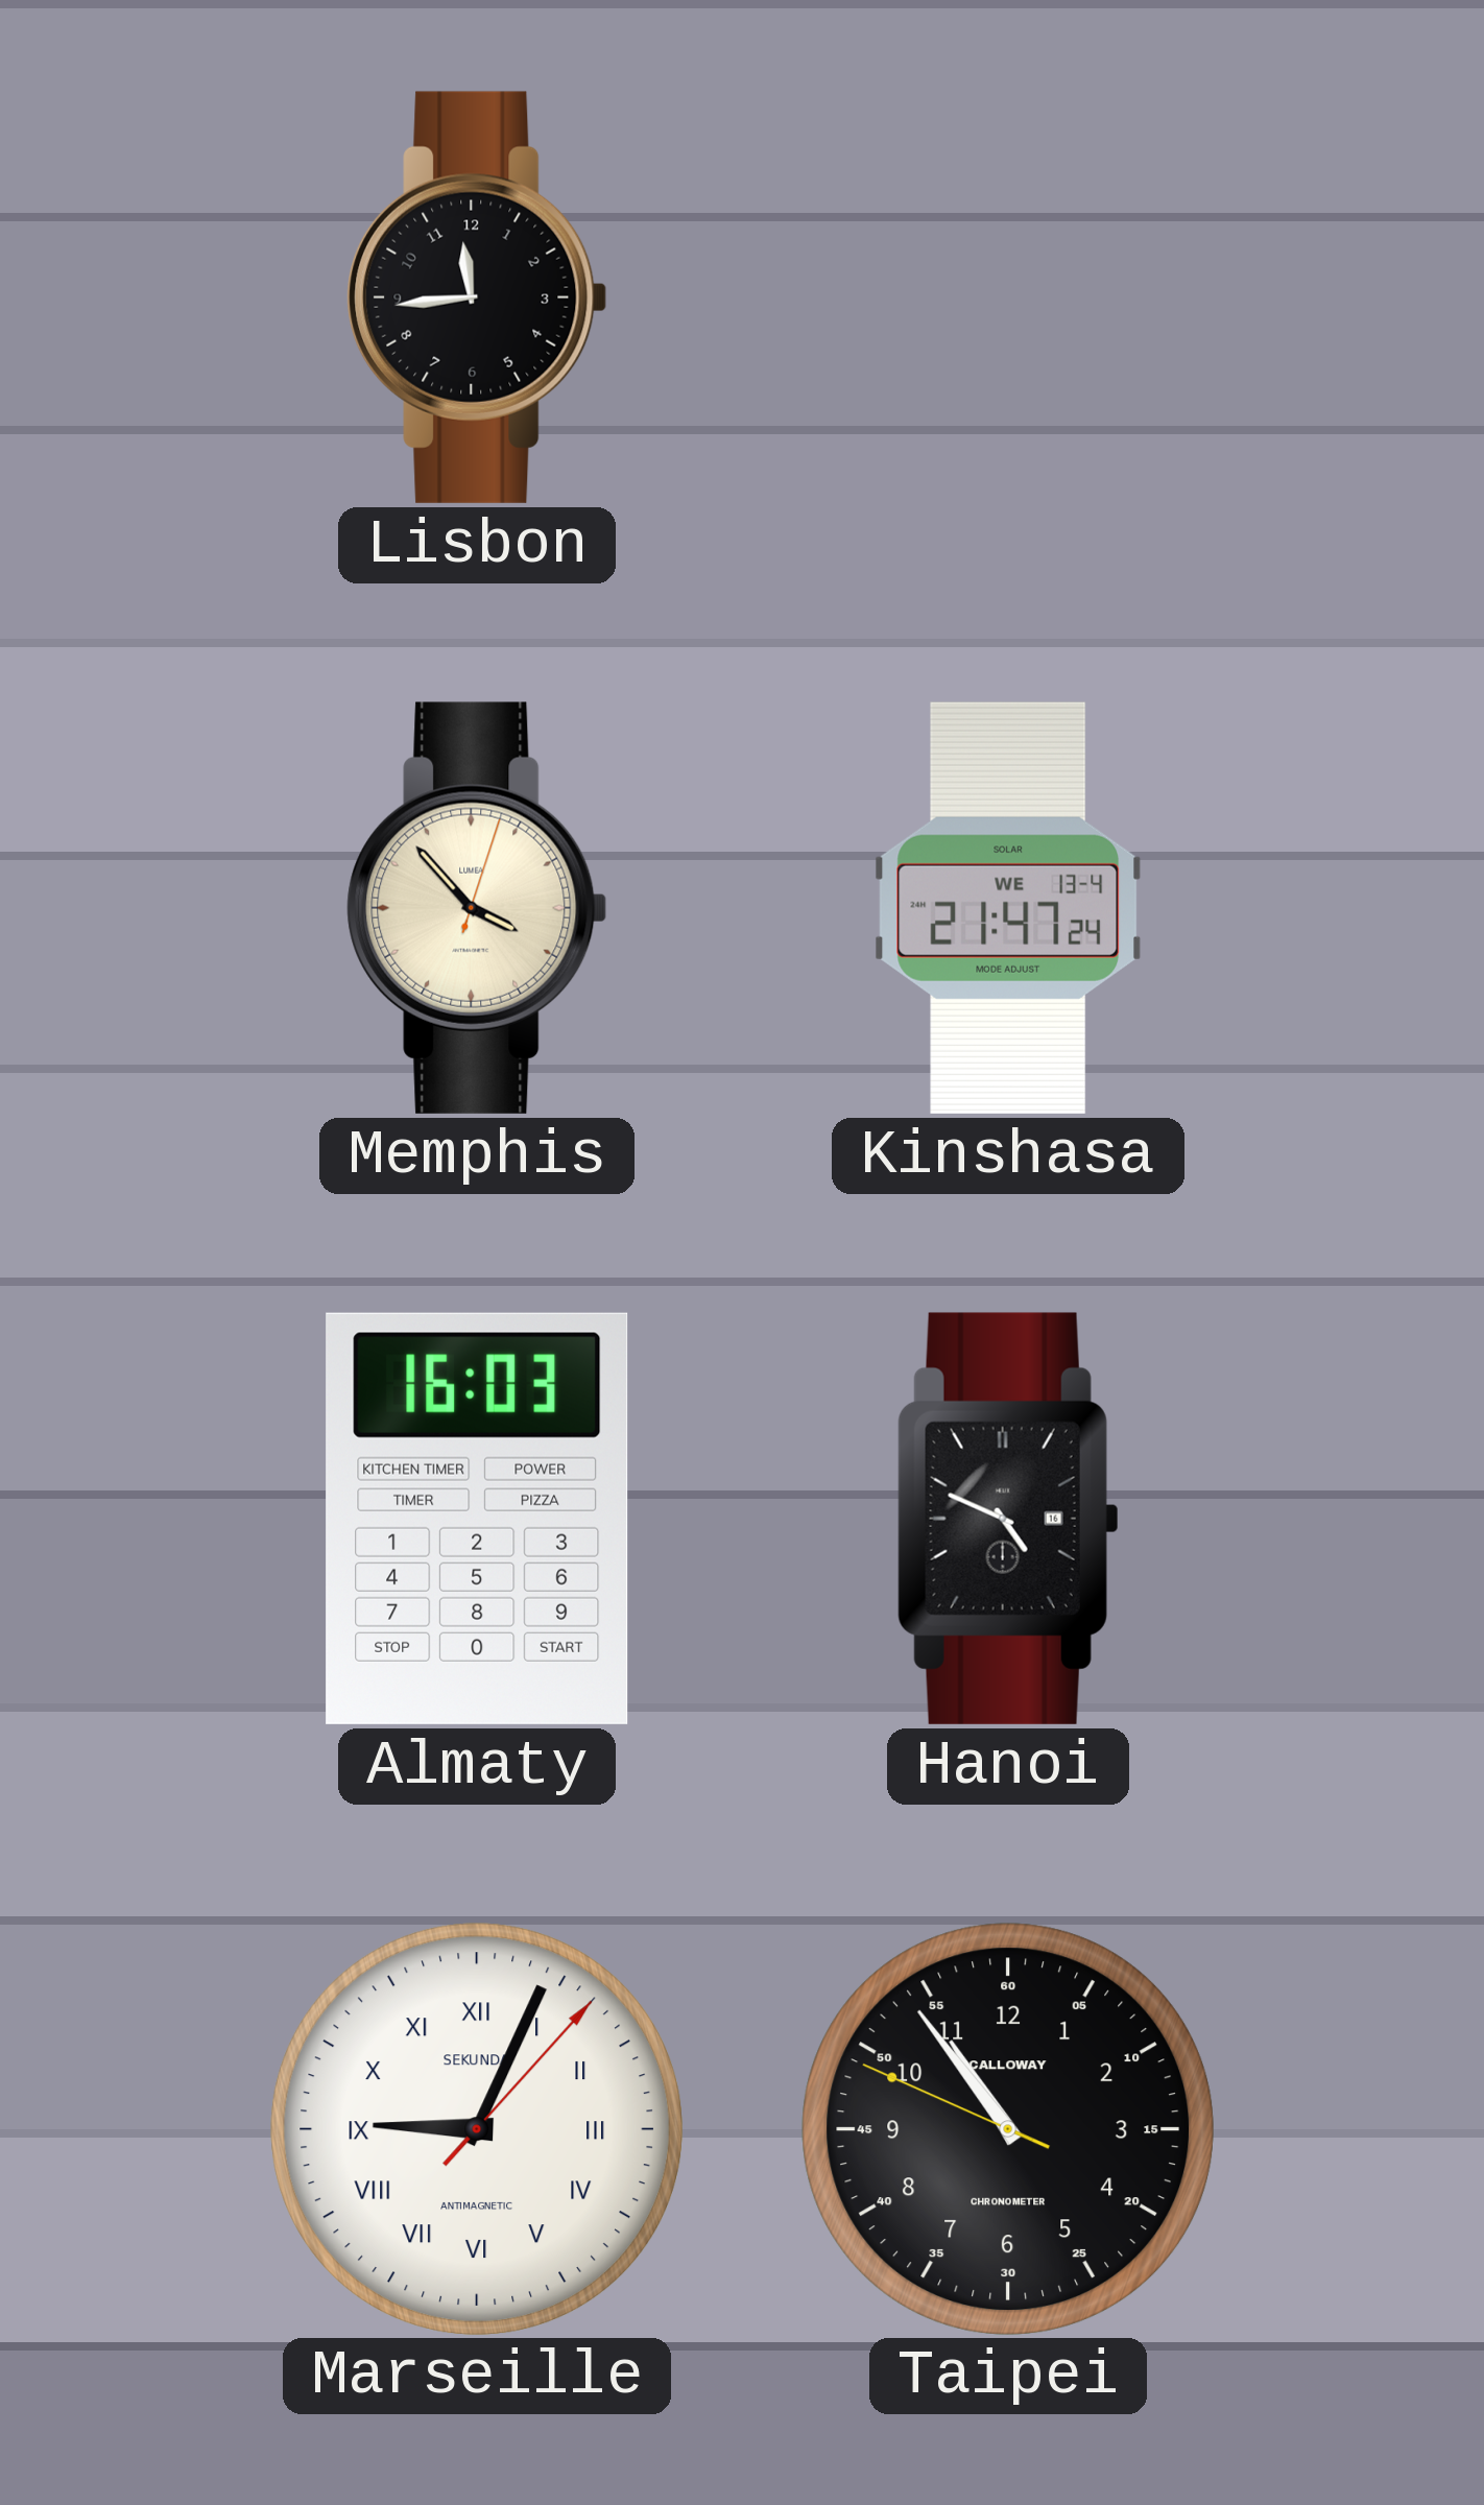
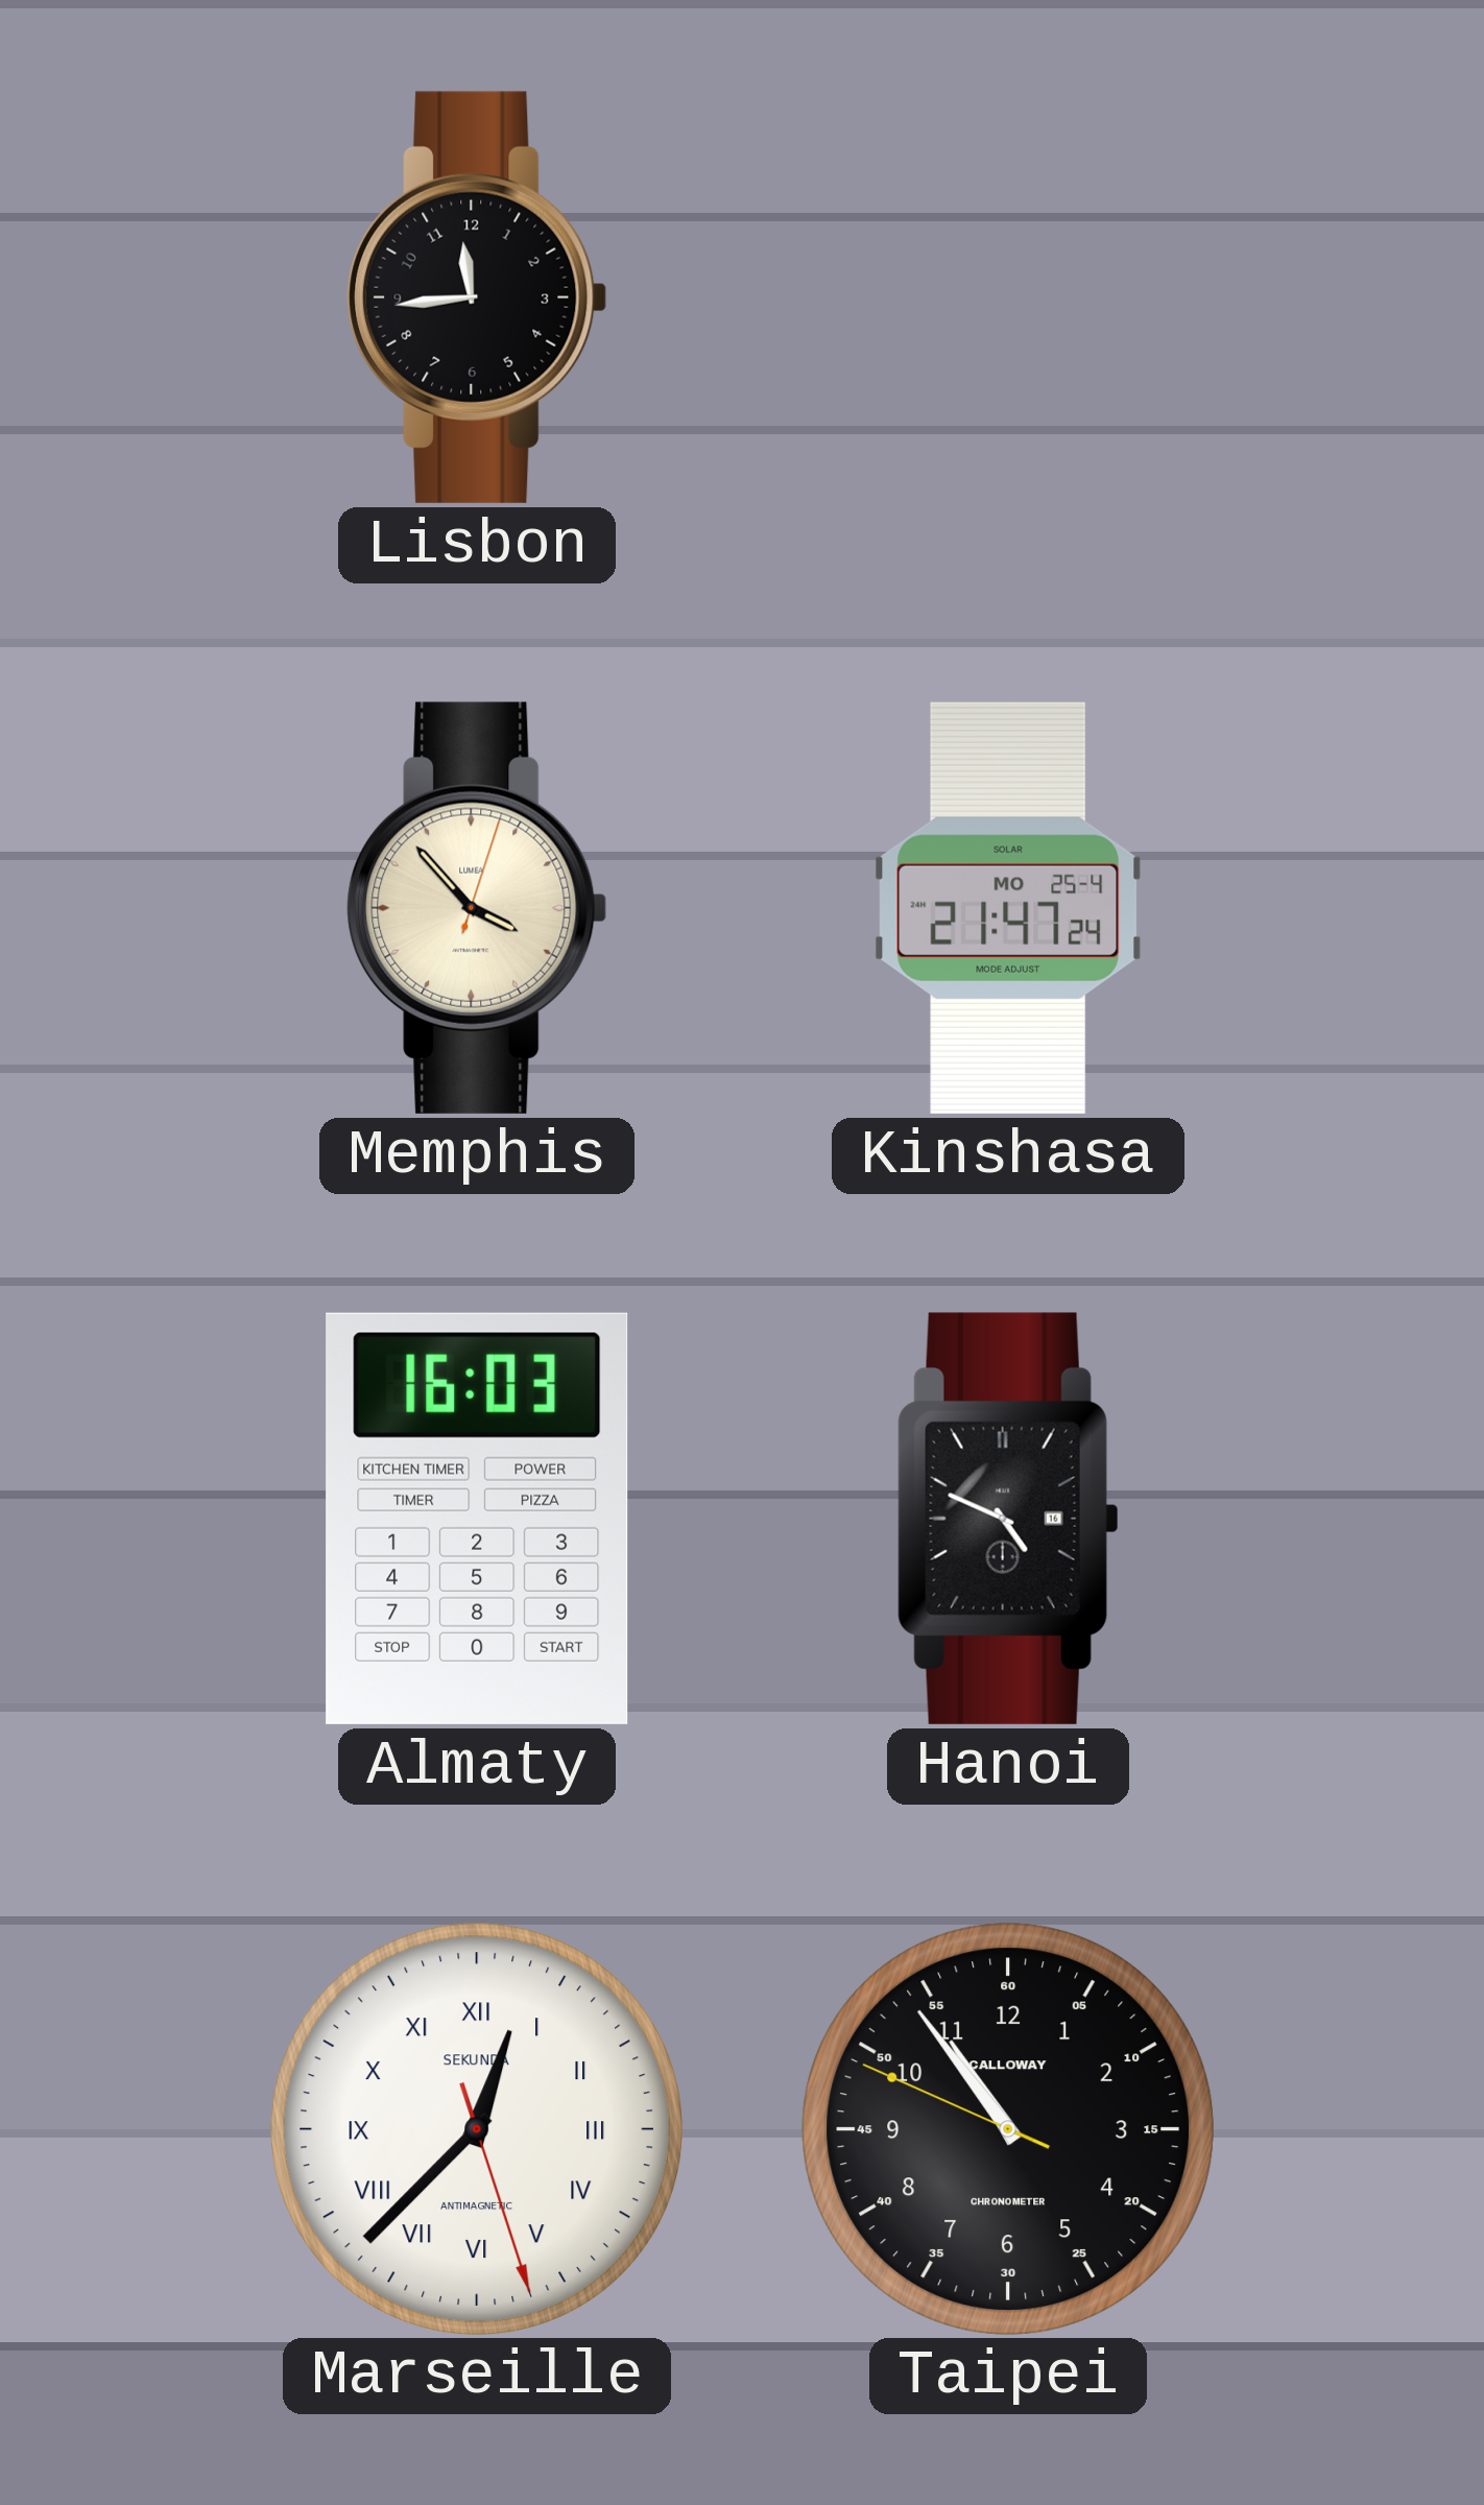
Kinshasa date: WE 13-4 -> MO 25-4 (1008, 908)
Marseille: 9:04 -> 12:37 (476, 2128)
